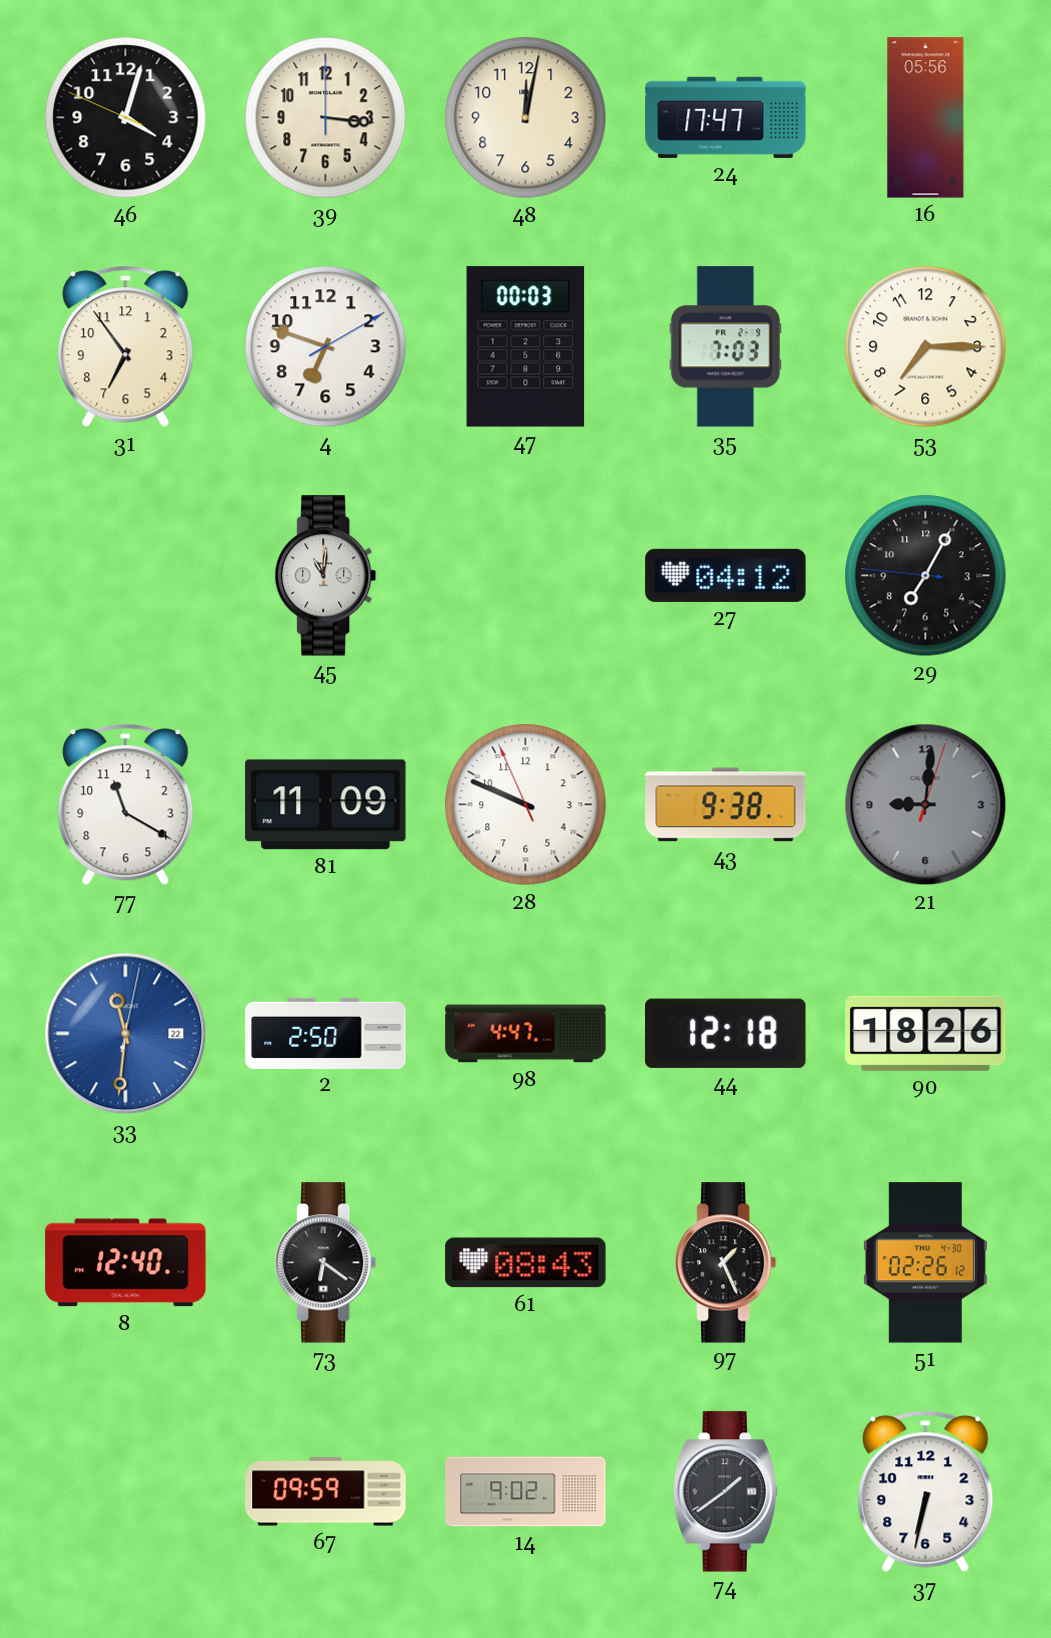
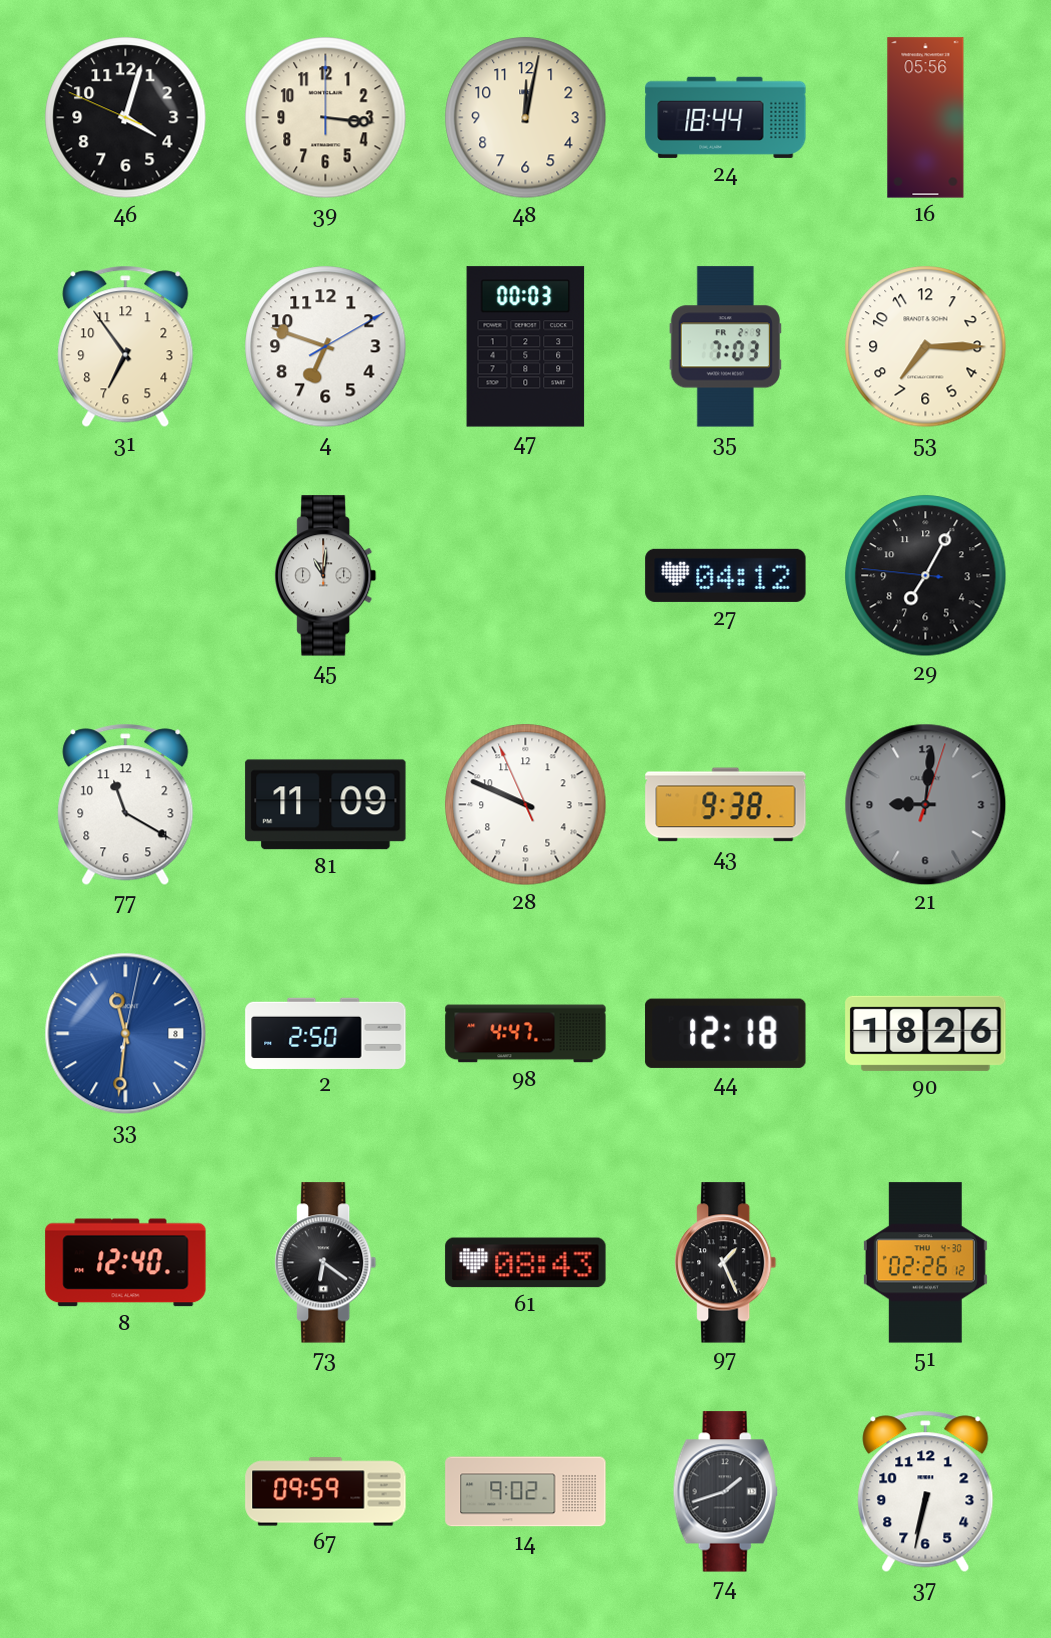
24: 17:47 -> 18:44 (726, 117)
33 date: 22 -> 8 (126, 1034)
74: 1:39 -> 1:42 (725, 1492)
